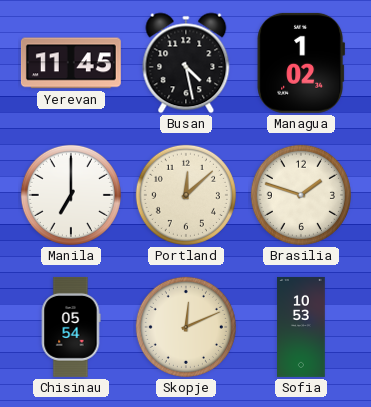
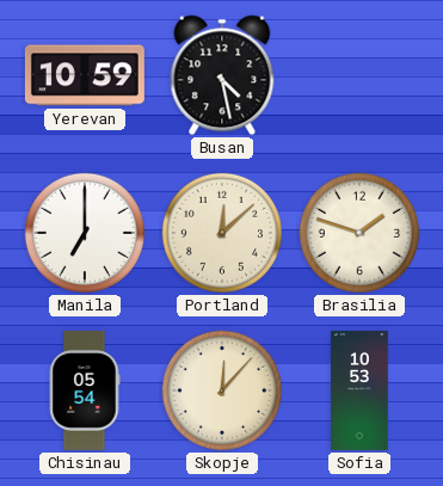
Yerevan: 11:45 -> 10:59 (85, 75)
Managua: 1:02 -> none (301, 63)
Skopje: 12:11 -> 12:07 (222, 390)
